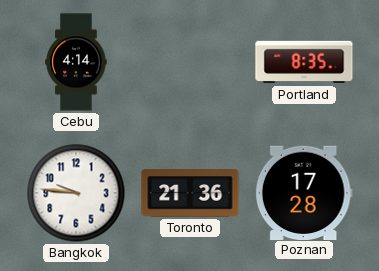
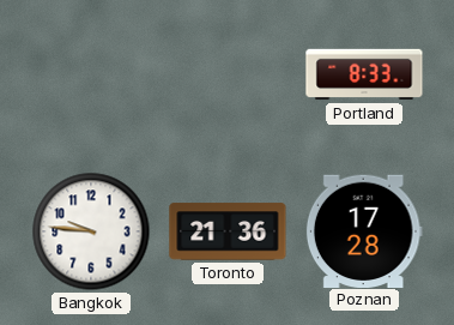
Cebu: 4:14 -> none (76, 62)
Portland: 8:35 -> 8:33 (364, 74)
